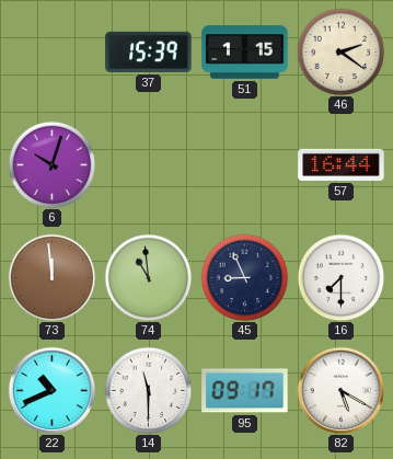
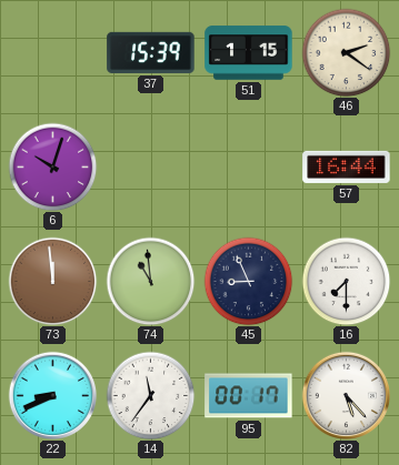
22: 10:41 -> 8:41 (52, 395)
14: 11:30 -> 11:36 (150, 395)
95: 09:17 -> 00:17 (249, 396)
82: 5:20 -> 5:23 (346, 395)
